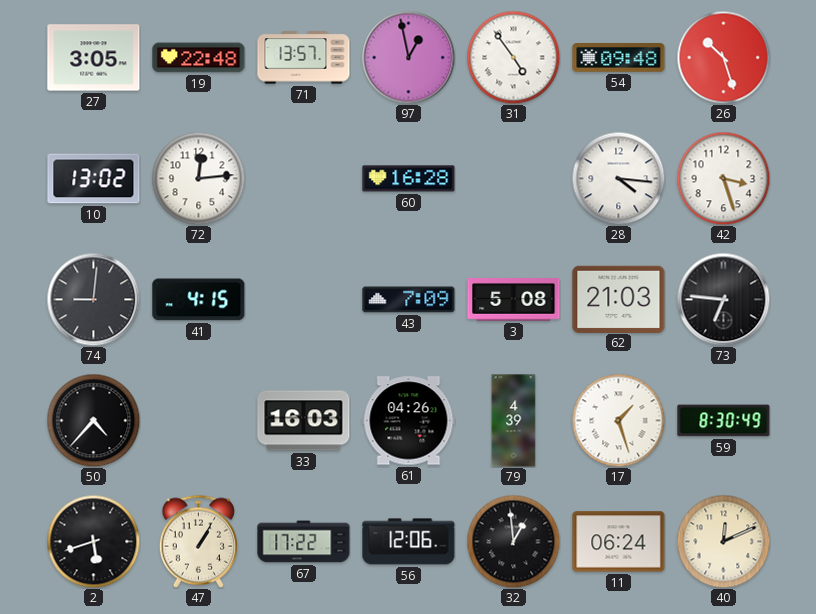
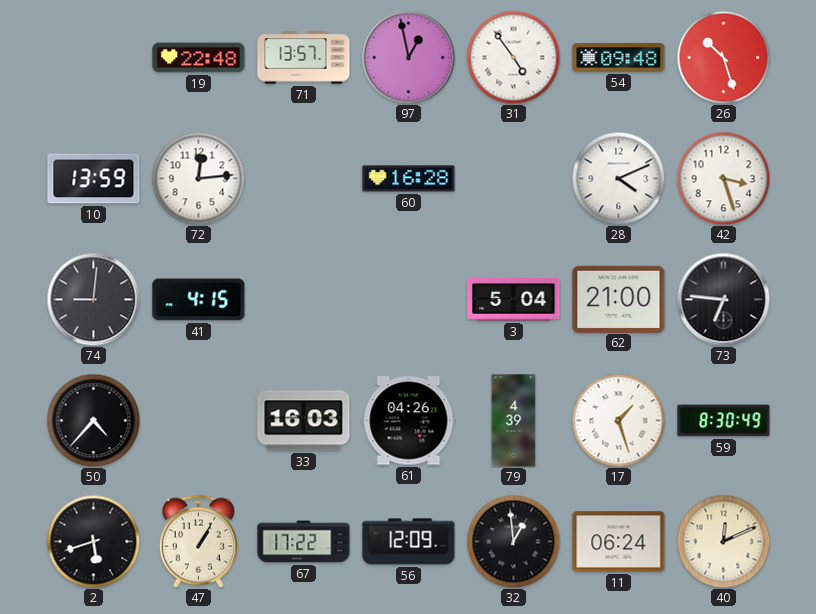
27: 3:05 -> none (94, 58)
10: 13:02 -> 13:59 (94, 179)
28: 4:16 -> 4:11 (618, 178)
43: 7:09 -> none (409, 300)
3: 5:08 -> 5:04 (514, 300)
62: 21:03 -> 21:00 (619, 299)
56: 12:06 -> 12:09 (409, 542)
